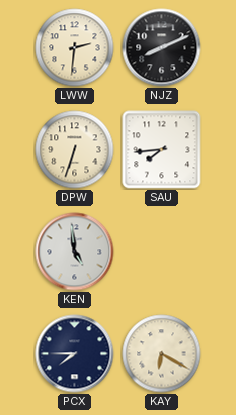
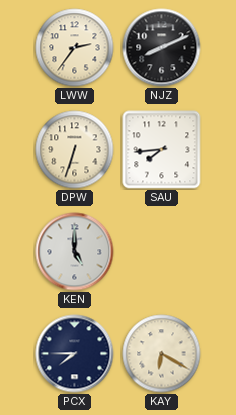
LWW: 2:31 -> 2:36 (75, 48)
KEN: 4:59 -> 5:00 (75, 252)
